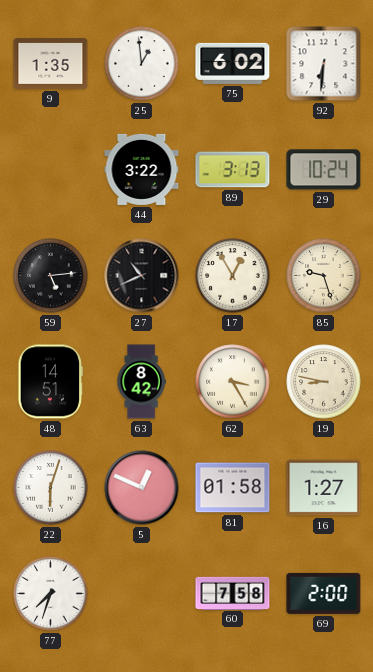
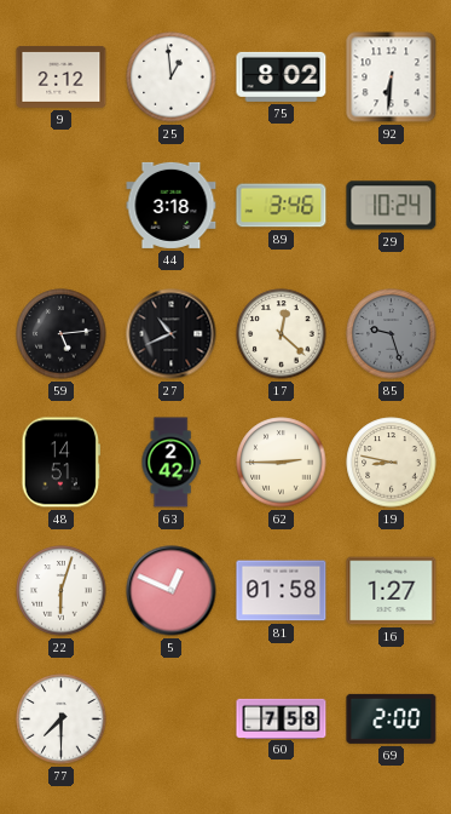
9: 1:35 -> 2:12 (62, 76)
75: 6:02 -> 8:02 (282, 76)
44: 3:22 -> 3:18 (172, 205)
89: 3:13 -> 3:46 (282, 206)
17: 12:55 -> 12:22 (282, 334)
85 dial: cream -> grey (392, 334)
63: 8:42 -> 2:42 (170, 463)
62: 3:25 -> 2:45 (282, 463)
77: 7:33 -> 7:30 (62, 720)
